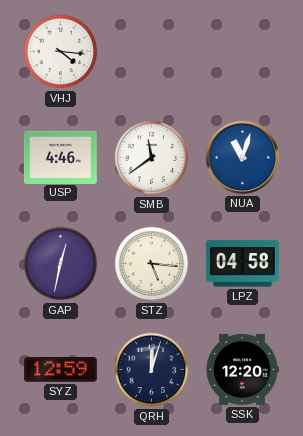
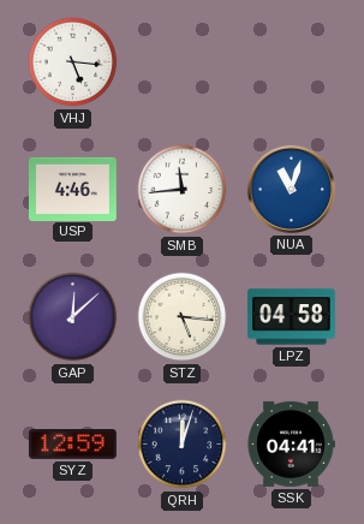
VHJ: 4:16 -> 5:16 (73, 62)
SMB: 11:39 -> 11:44 (183, 190)
GAP: 12:32 -> 12:08 (73, 317)
SSK: 12:20 -> 04:41 (291, 443)
